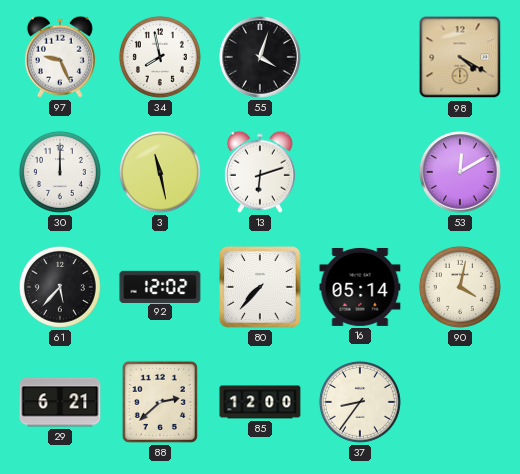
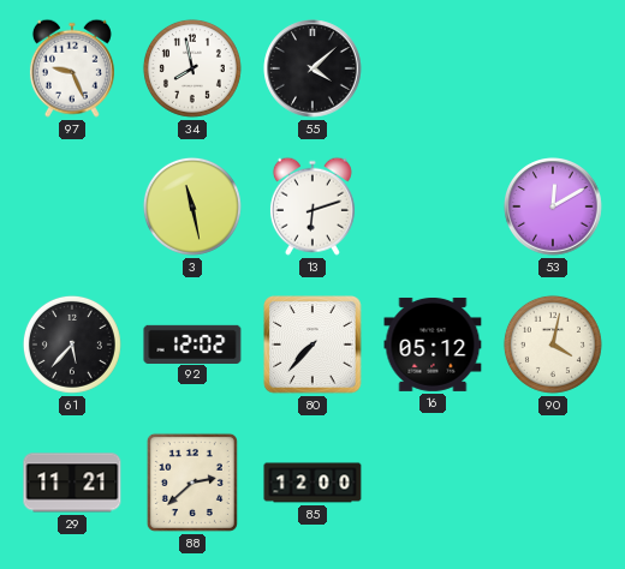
55: 4:03 -> 4:08 (312, 68)
98: 4:20 -> none (460, 57)
30: 12:00 -> none (60, 172)
16: 05:14 -> 05:12 (433, 345)
29: 6:21 -> 11:21 (72, 483)
37: 8:36 -> none (360, 402)
